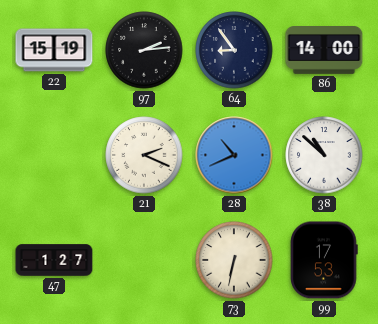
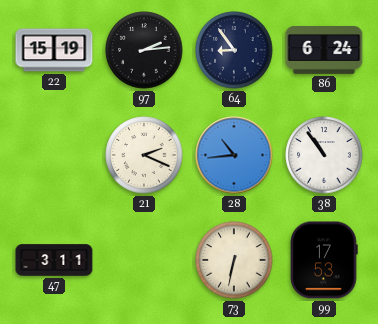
86: 14:00 -> 6:24 (324, 51)
28: 10:41 -> 10:44 (234, 155)
38: 10:52 -> 10:54 (324, 155)
47: 1:27 -> 3:11 (54, 260)
